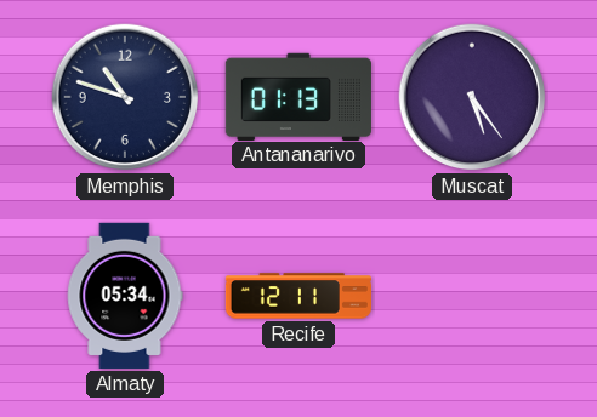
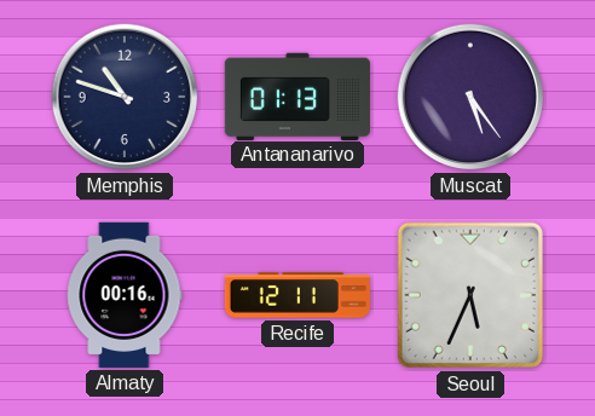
Almaty: 05:34 -> 00:16 (125, 295)
Seoul: none -> 5:34 (470, 295)
